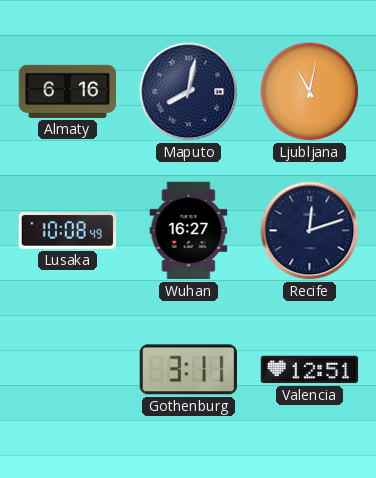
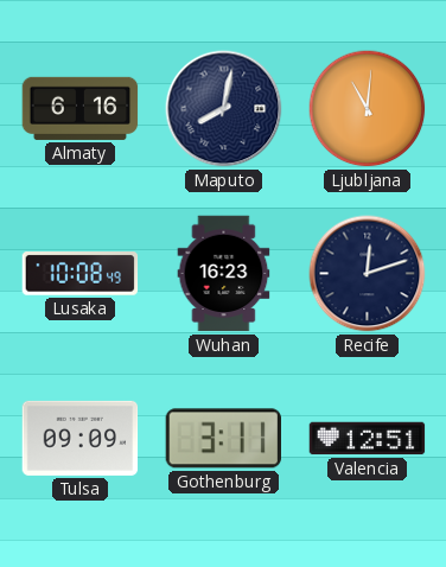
Ljubljana: 11:02 -> 11:01 (368, 109)
Wuhan: 16:27 -> 16:23 (224, 274)
Tulsa: none -> 09:09 (81, 438)
